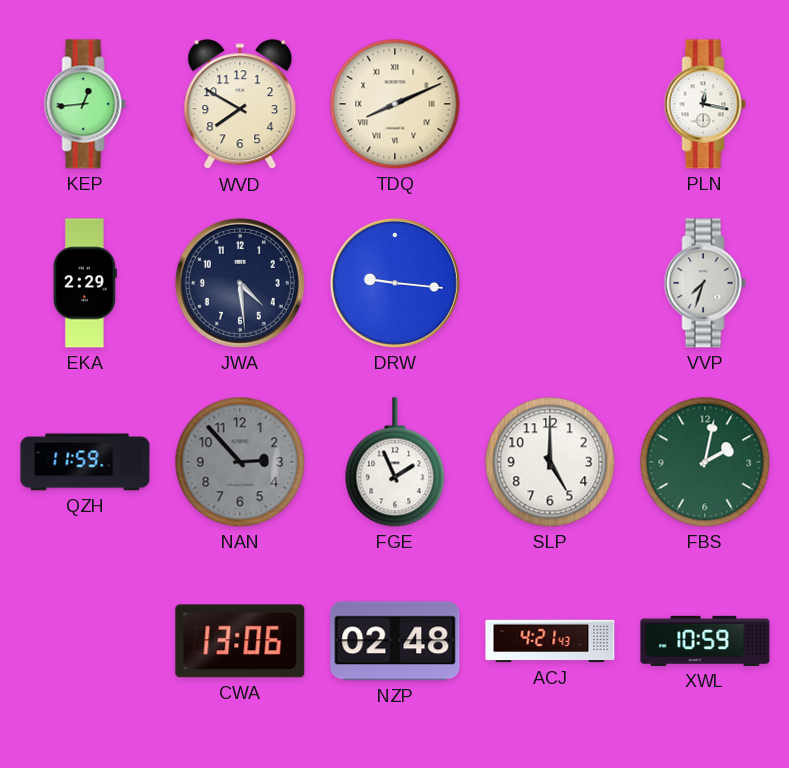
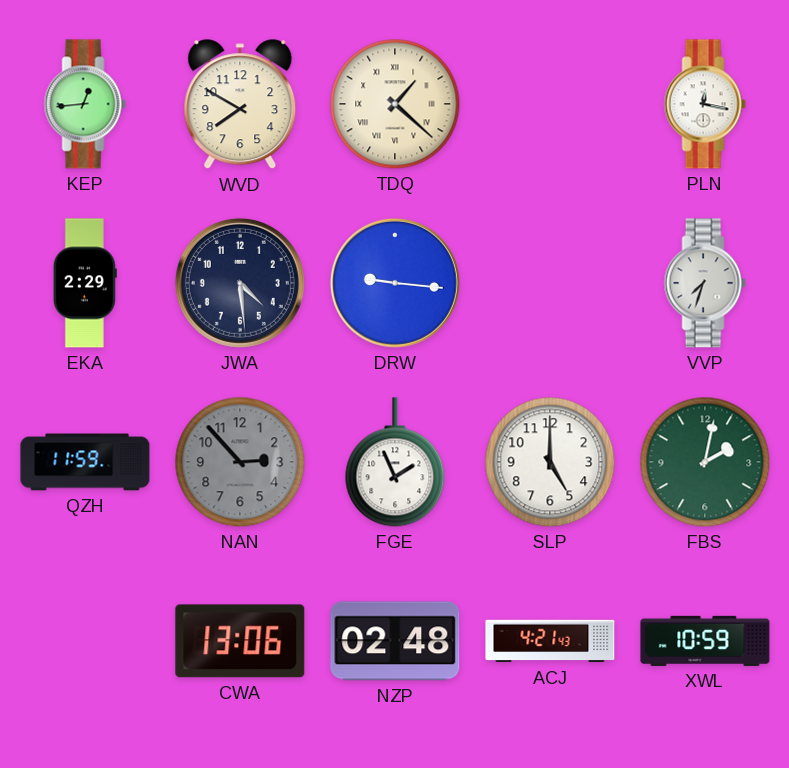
TDQ: 8:11 -> 1:22 (395, 104)
